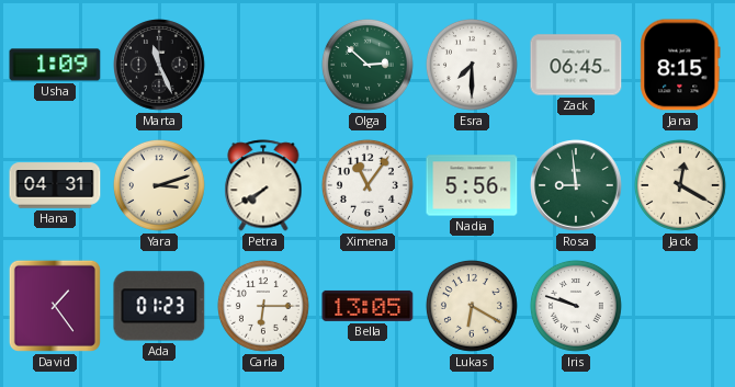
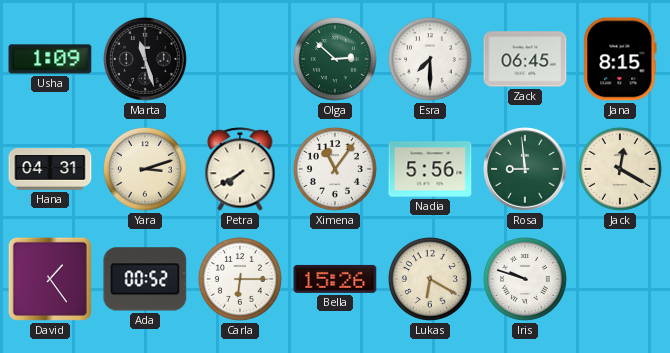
Marta: 11:26 -> 11:27 (145, 59)
Ada: 01:23 -> 00:52 (145, 279)
Bella: 13:05 -> 15:26 (335, 279)
